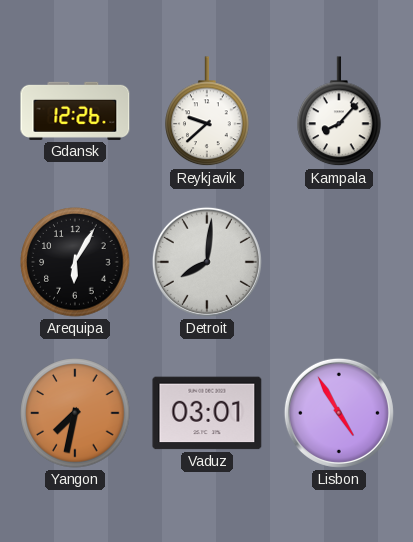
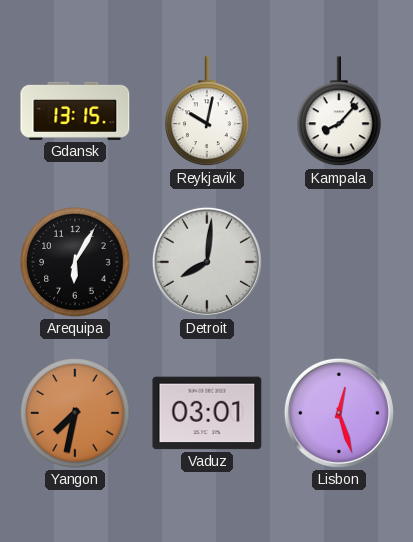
Gdansk: 12:26 -> 13:15 (75, 111)
Reykjavik: 9:38 -> 10:02 (207, 112)
Lisbon: 4:55 -> 12:27 (339, 413)
